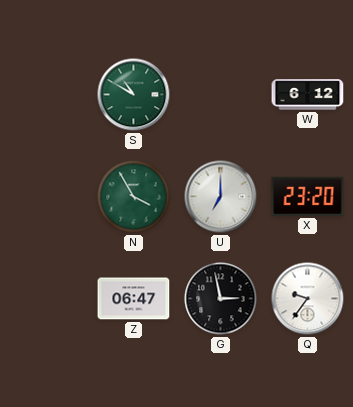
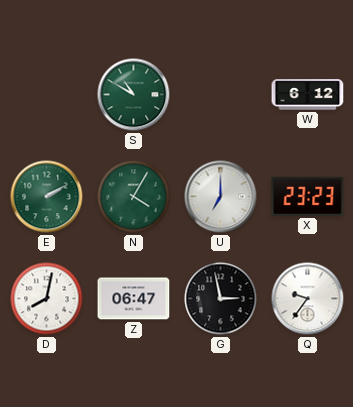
E: none -> 2:10 (47, 197)
N: 3:55 -> 4:05 (134, 197)
X: 23:20 -> 23:23 (308, 196)
D: none -> 8:02 (47, 299)
